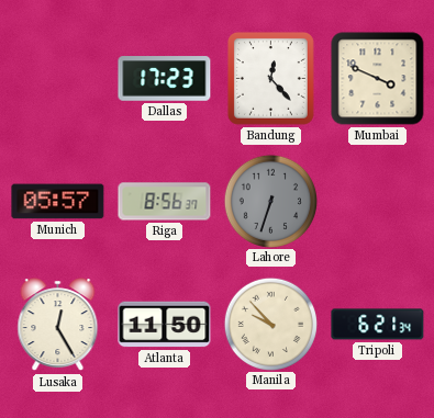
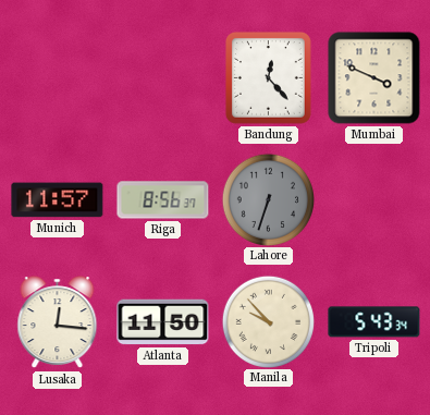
Dallas: 17:23 -> none (165, 79)
Munich: 05:57 -> 11:57 (58, 200)
Lusaka: 12:25 -> 12:16 (58, 322)
Tripoli: 6:21 -> 5:43 (374, 322)
